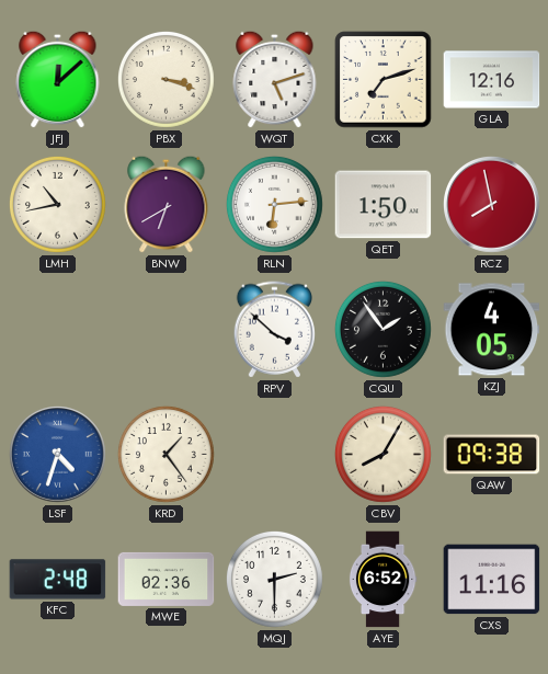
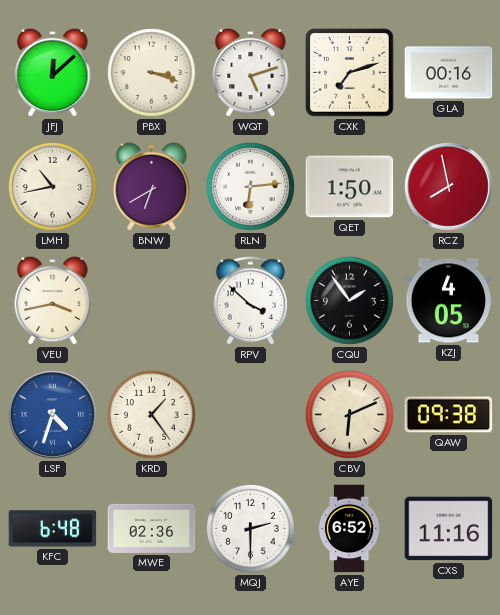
GLA: 12:16 -> 00:16 (449, 73)
VEU: none -> 3:43 (53, 300)
CBV: 8:05 -> 6:11 (349, 414)
KFC: 2:48 -> 6:48 (53, 529)
